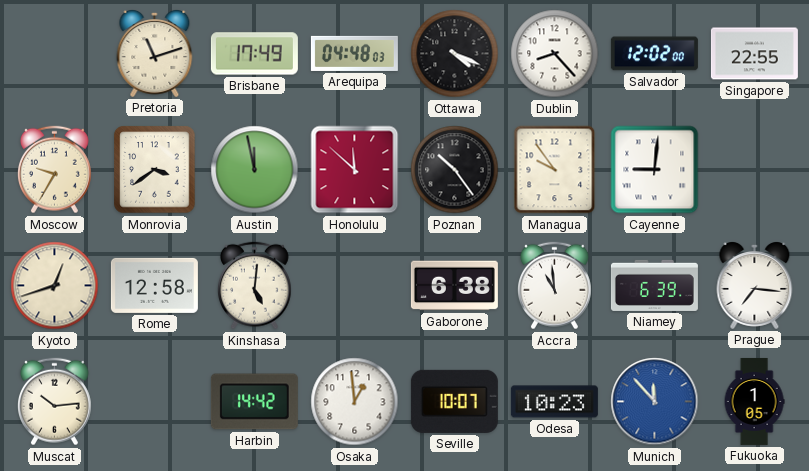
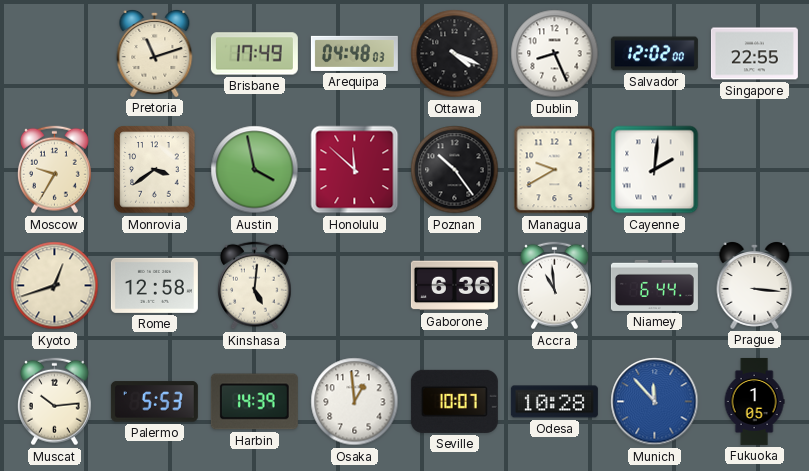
Dublin: 8:23 -> 8:26 (555, 54)
Austin: 11:58 -> 3:58 (255, 170)
Managua: 9:54 -> 9:40 (555, 170)
Cayenne: 9:01 -> 2:01 (655, 170)
Gaborone: 6:38 -> 6:36 (454, 286)
Niamey: 6:39 -> 6:44 (654, 285)
Prague: 7:16 -> 3:16 (755, 286)
Palermo: none -> 5:53 (154, 402)
Harbin: 14:42 -> 14:39 (254, 402)
Odesa: 10:23 -> 10:28 (554, 402)
